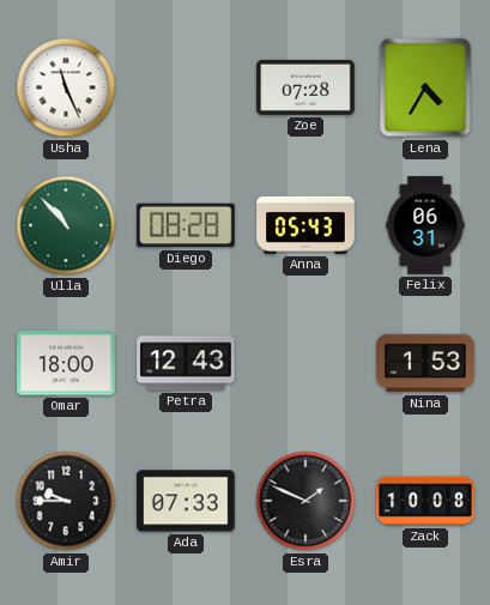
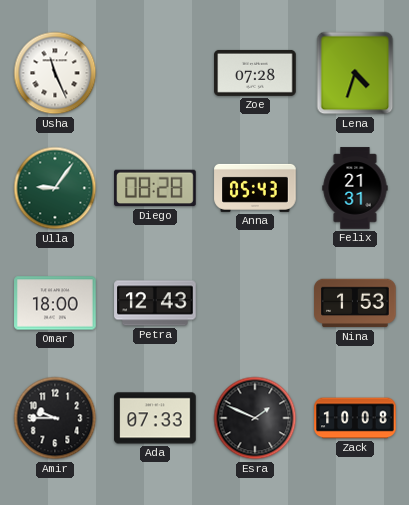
Lena: 4:35 -> 4:33 (355, 73)
Ulla: 10:53 -> 9:06 (55, 188)
Felix: 06:31 -> 21:31 (355, 188)
